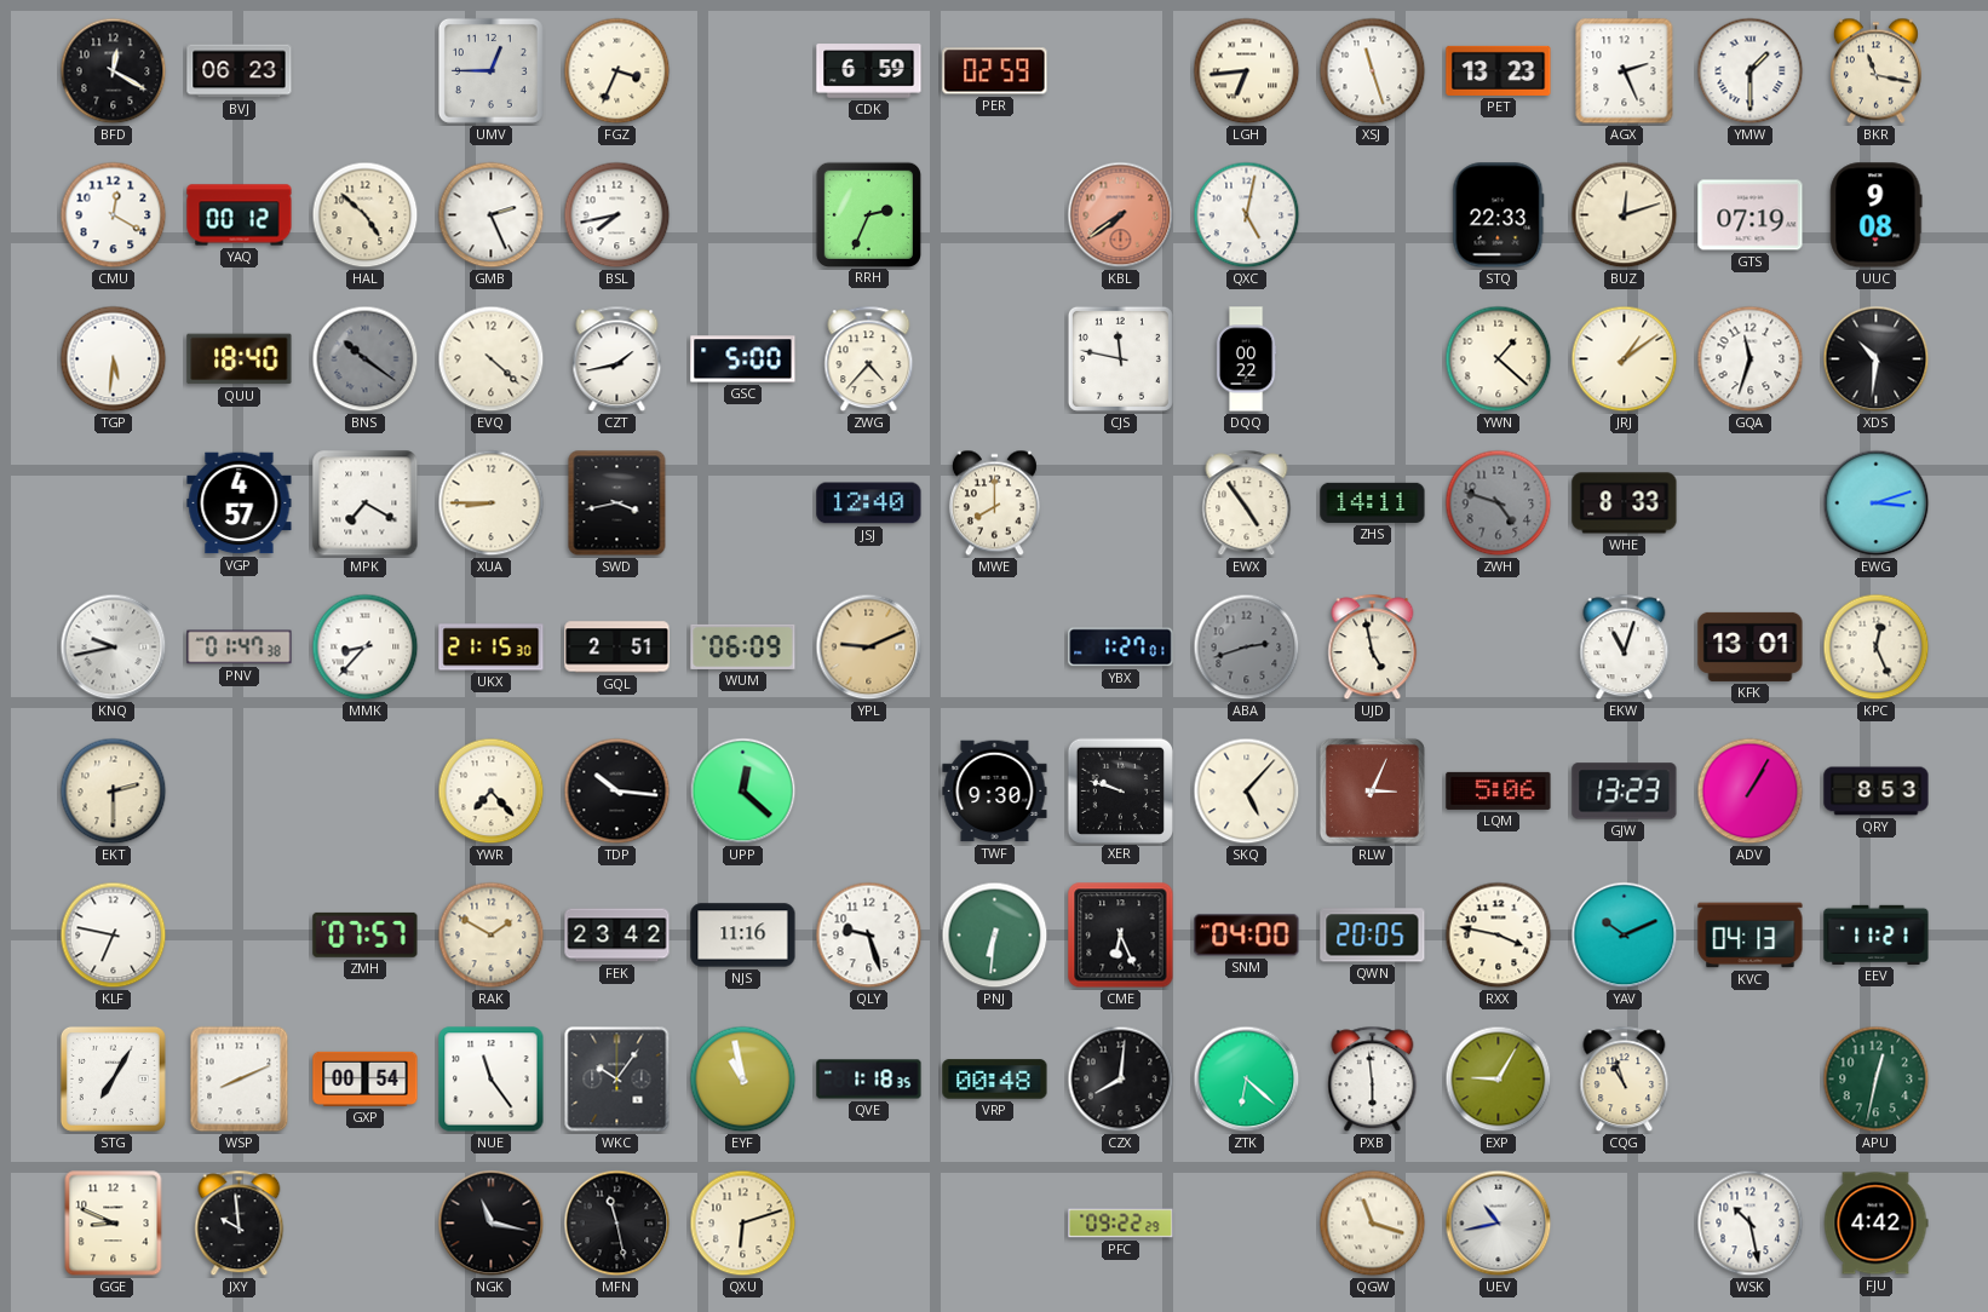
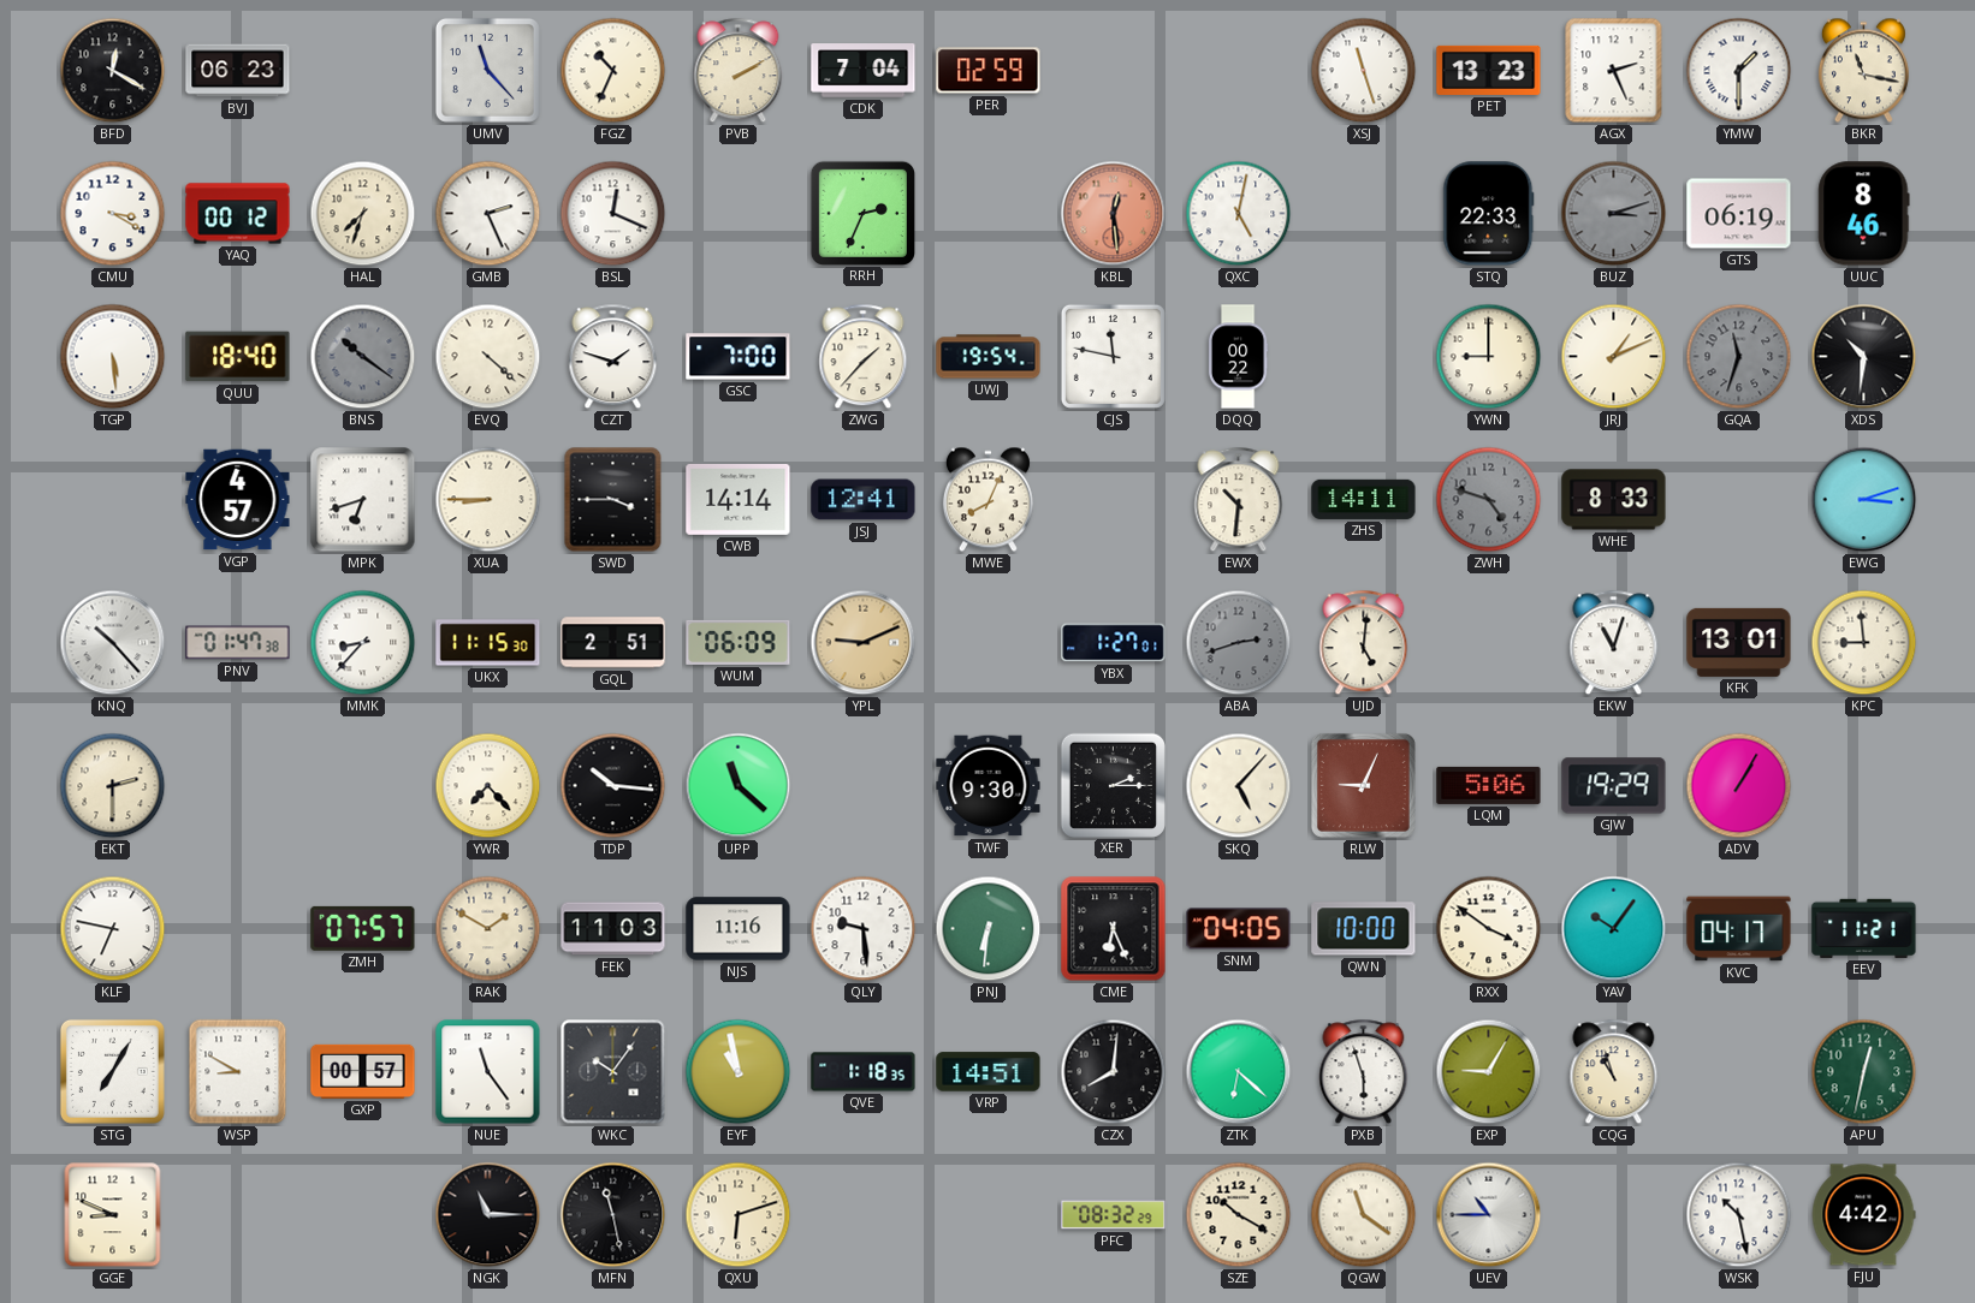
UMV: 12:45 -> 11:23 (487, 70)
FGZ: 3:34 -> 10:34 (613, 71)
PVB: none -> 2:10 (739, 71)
CDK: 6:59 -> 7:04 (864, 71)
LGH: 6:44 -> none (1247, 71)
CMU: 12:20 -> 3:20 (113, 214)
HAL: 4:52 -> 7:33 (363, 214)
BSL: 7:43 -> 12:19 (613, 214)
KBL: 7:39 -> 12:29 (1114, 214)
BUZ: 12:12 -> 3:12 (1614, 214)
BUZ dial: cream -> grey (1614, 214)
GTS: 07:19 -> 06:19 (1739, 214)
UUC: 9:08 -> 8:46 (1864, 214)
TGP: 5:31 -> 5:29 (113, 357)
CZT: 1:43 -> 1:48 (613, 357)
GSC: 5:00 -> 7:00 (739, 357)
ZWG: 4:37 -> 1:37 (864, 357)
UWJ: none -> 19:54 (989, 357)
YWN: 1:22 -> 9:00 (1489, 357)
JRJ: 1:09 -> 1:11 (1614, 357)
GQA dial: white -> grey (1739, 357)
MPK: 7:20 -> 6:42 (363, 500)
SWD: 3:43 -> 3:45 (613, 500)
CWB: none -> 14:14 (739, 499)
JSJ: 12:40 -> 12:41 (864, 500)
MWE: 8:00 -> 8:04 (987, 500)
EWX: 4:54 -> 10:31 (1239, 500)
KNQ: 9:43 -> 10:23 (113, 643)
UKX: 21:15 -> 11:15 (488, 643)
UJD: 4:58 -> 5:01 (1364, 643)
KPC: 12:26 -> 8:59 (1864, 643)
UPP: 12:22 -> 11:22 (739, 786)
XER: 9:48 -> 2:15 (1113, 785)
RLW: 3:04 -> 9:04 (1363, 785)
GJW: 13:23 -> 19:29 (1614, 786)
QRY: 8:53 -> none (1877, 792)
FEK: 23:42 -> 11:03 (613, 929)
QLY: 9:27 -> 9:29 (864, 929)
SNM: 04:00 -> 04:05 (1239, 929)
QWN: 20:05 -> 10:00 (1364, 929)
RXX: 3:47 -> 3:51 (1489, 929)
YAV: 10:11 -> 10:06 (1614, 929)
KVC: 04:13 -> 04:17 (1739, 929)
WSP: 8:11 -> 8:50 (238, 1072)
GXP: 00:54 -> 00:57 (363, 1071)
VRP: 00:48 -> 14:51 (989, 1072)
PXB: 5:59 -> 5:57 (1364, 1072)
JXY: 9:59 -> none (240, 1224)
NGK: 11:17 -> 11:15 (488, 1215)
PFC: 09:22 -> 08:32 (1114, 1215)
SZE: none -> 10:20 (1239, 1215)
QGW: 11:18 -> 11:21 (1364, 1215)
UEV: 10:43 -> 10:45 (1489, 1215)
